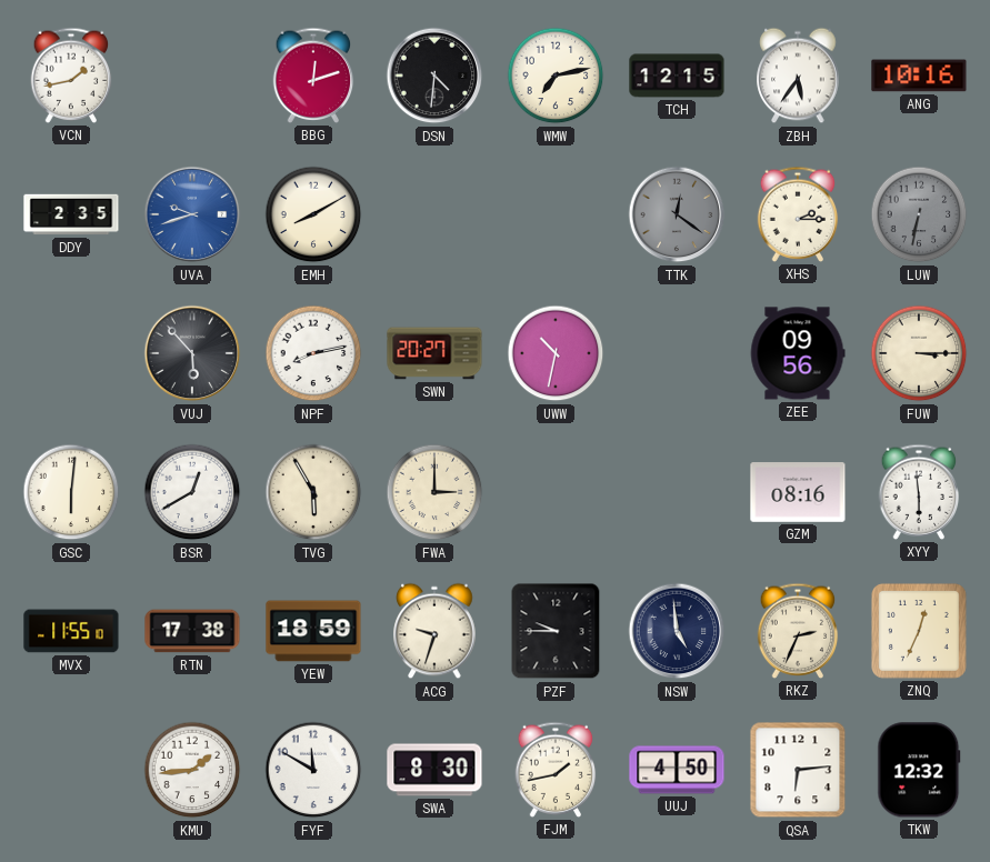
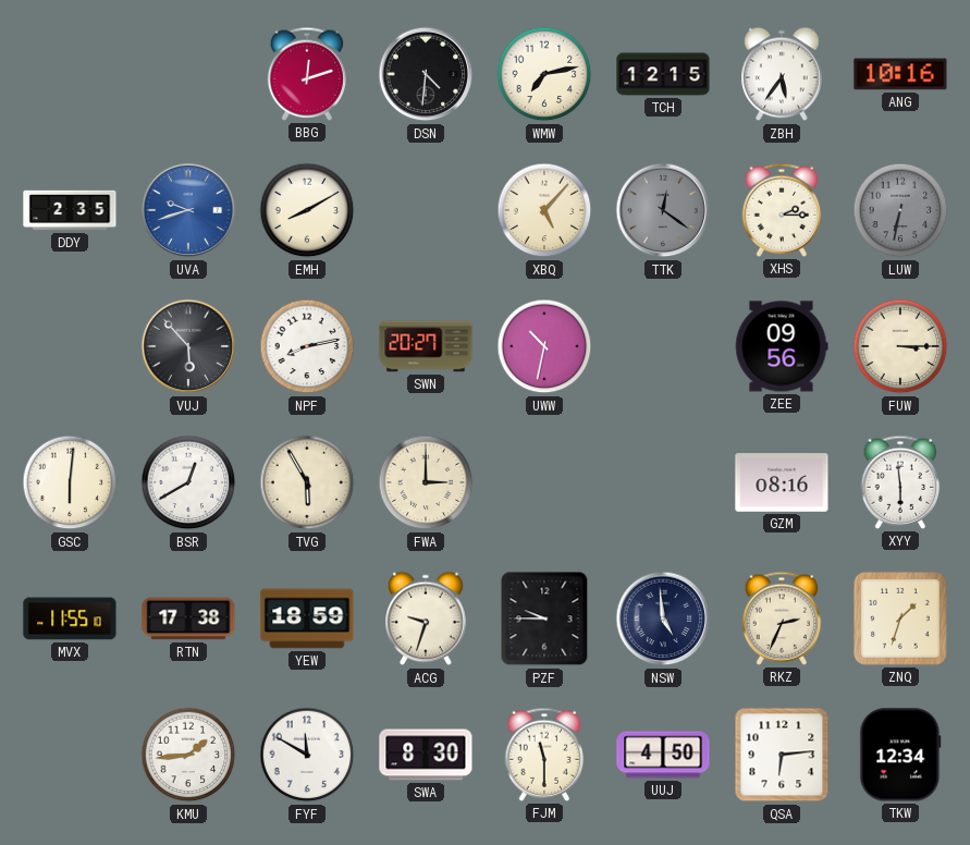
VCN: 1:43 -> none (71, 76)
XBQ: none -> 5:07 (544, 210)
ZNQ: 12:34 -> 1:33 (900, 619)
FJM: 1:43 -> 11:30 (544, 755)
TKW: 12:32 -> 12:34 (900, 755)
